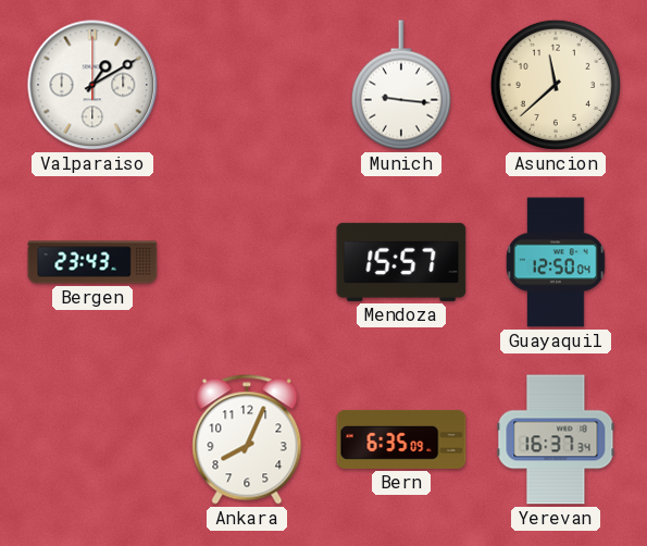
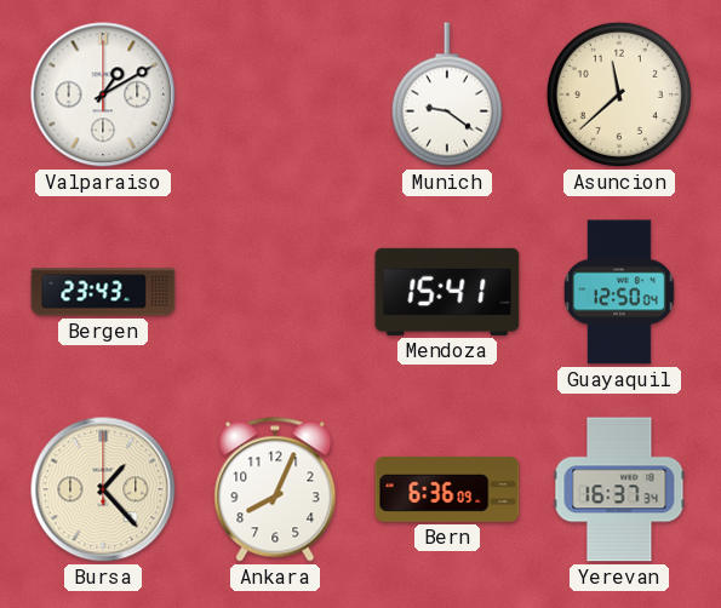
Munich: 9:16 -> 9:21 (447, 94)
Mendoza: 15:57 -> 15:41 (447, 292)
Bursa: none -> 1:23 (103, 489)
Bern: 6:35 -> 6:36 (447, 489)
